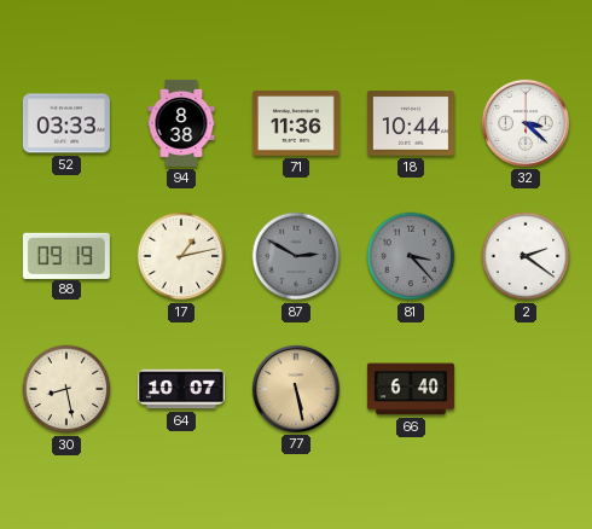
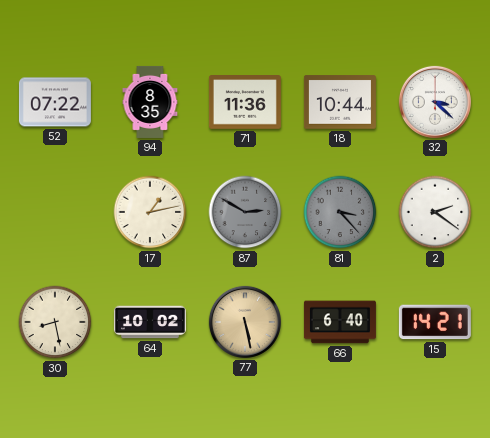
52: 03:33 -> 07:22 (55, 102)
94: 8:38 -> 8:35 (150, 102)
88: 09:19 -> none (66, 255)
64: 10:07 -> 10:02 (150, 322)
15: none -> 14:21 (435, 322)
